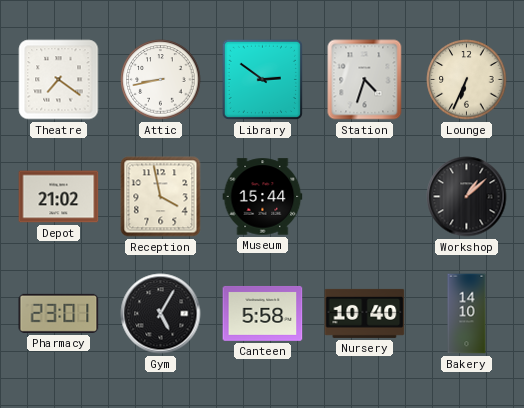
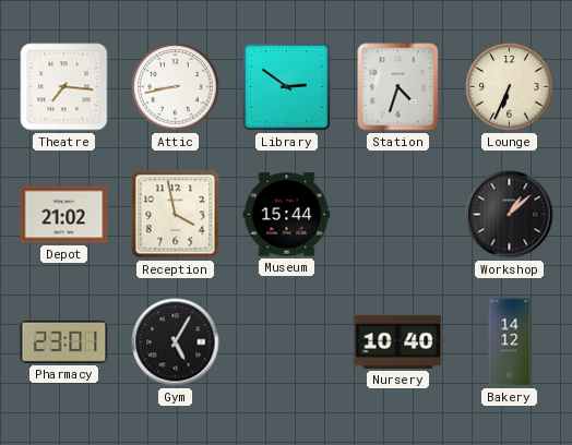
Theatre: 7:21 -> 7:16 (64, 87)
Canteen: 5:58 -> none (263, 313)
Bakery: 14:10 -> 14:12 (510, 342)
